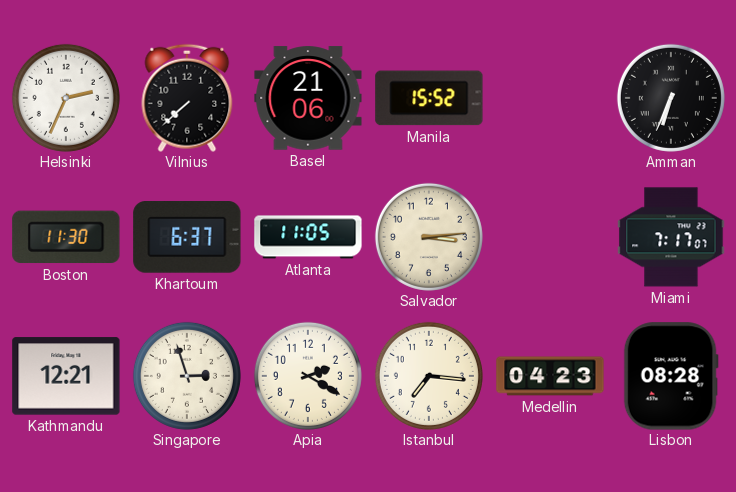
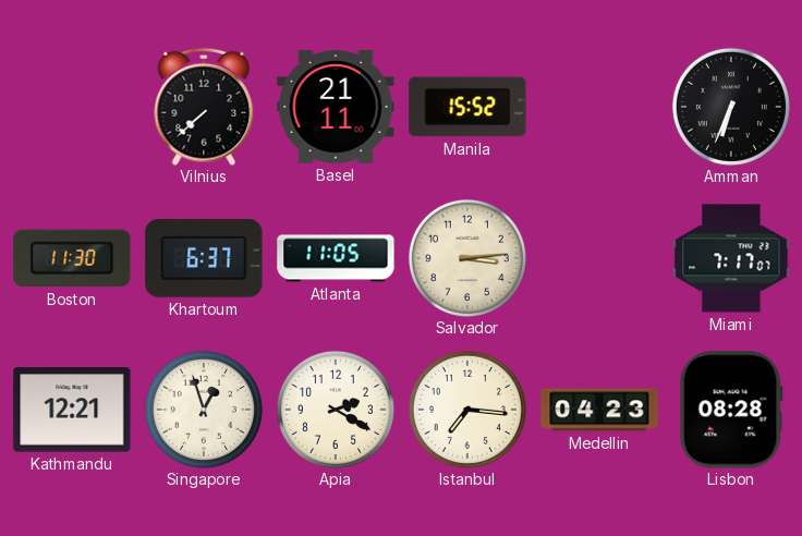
Helsinki: 2:34 -> none (66, 98)
Basel: 21:06 -> 21:11 (336, 107)
Singapore: 2:57 -> 12:57 (204, 410)
